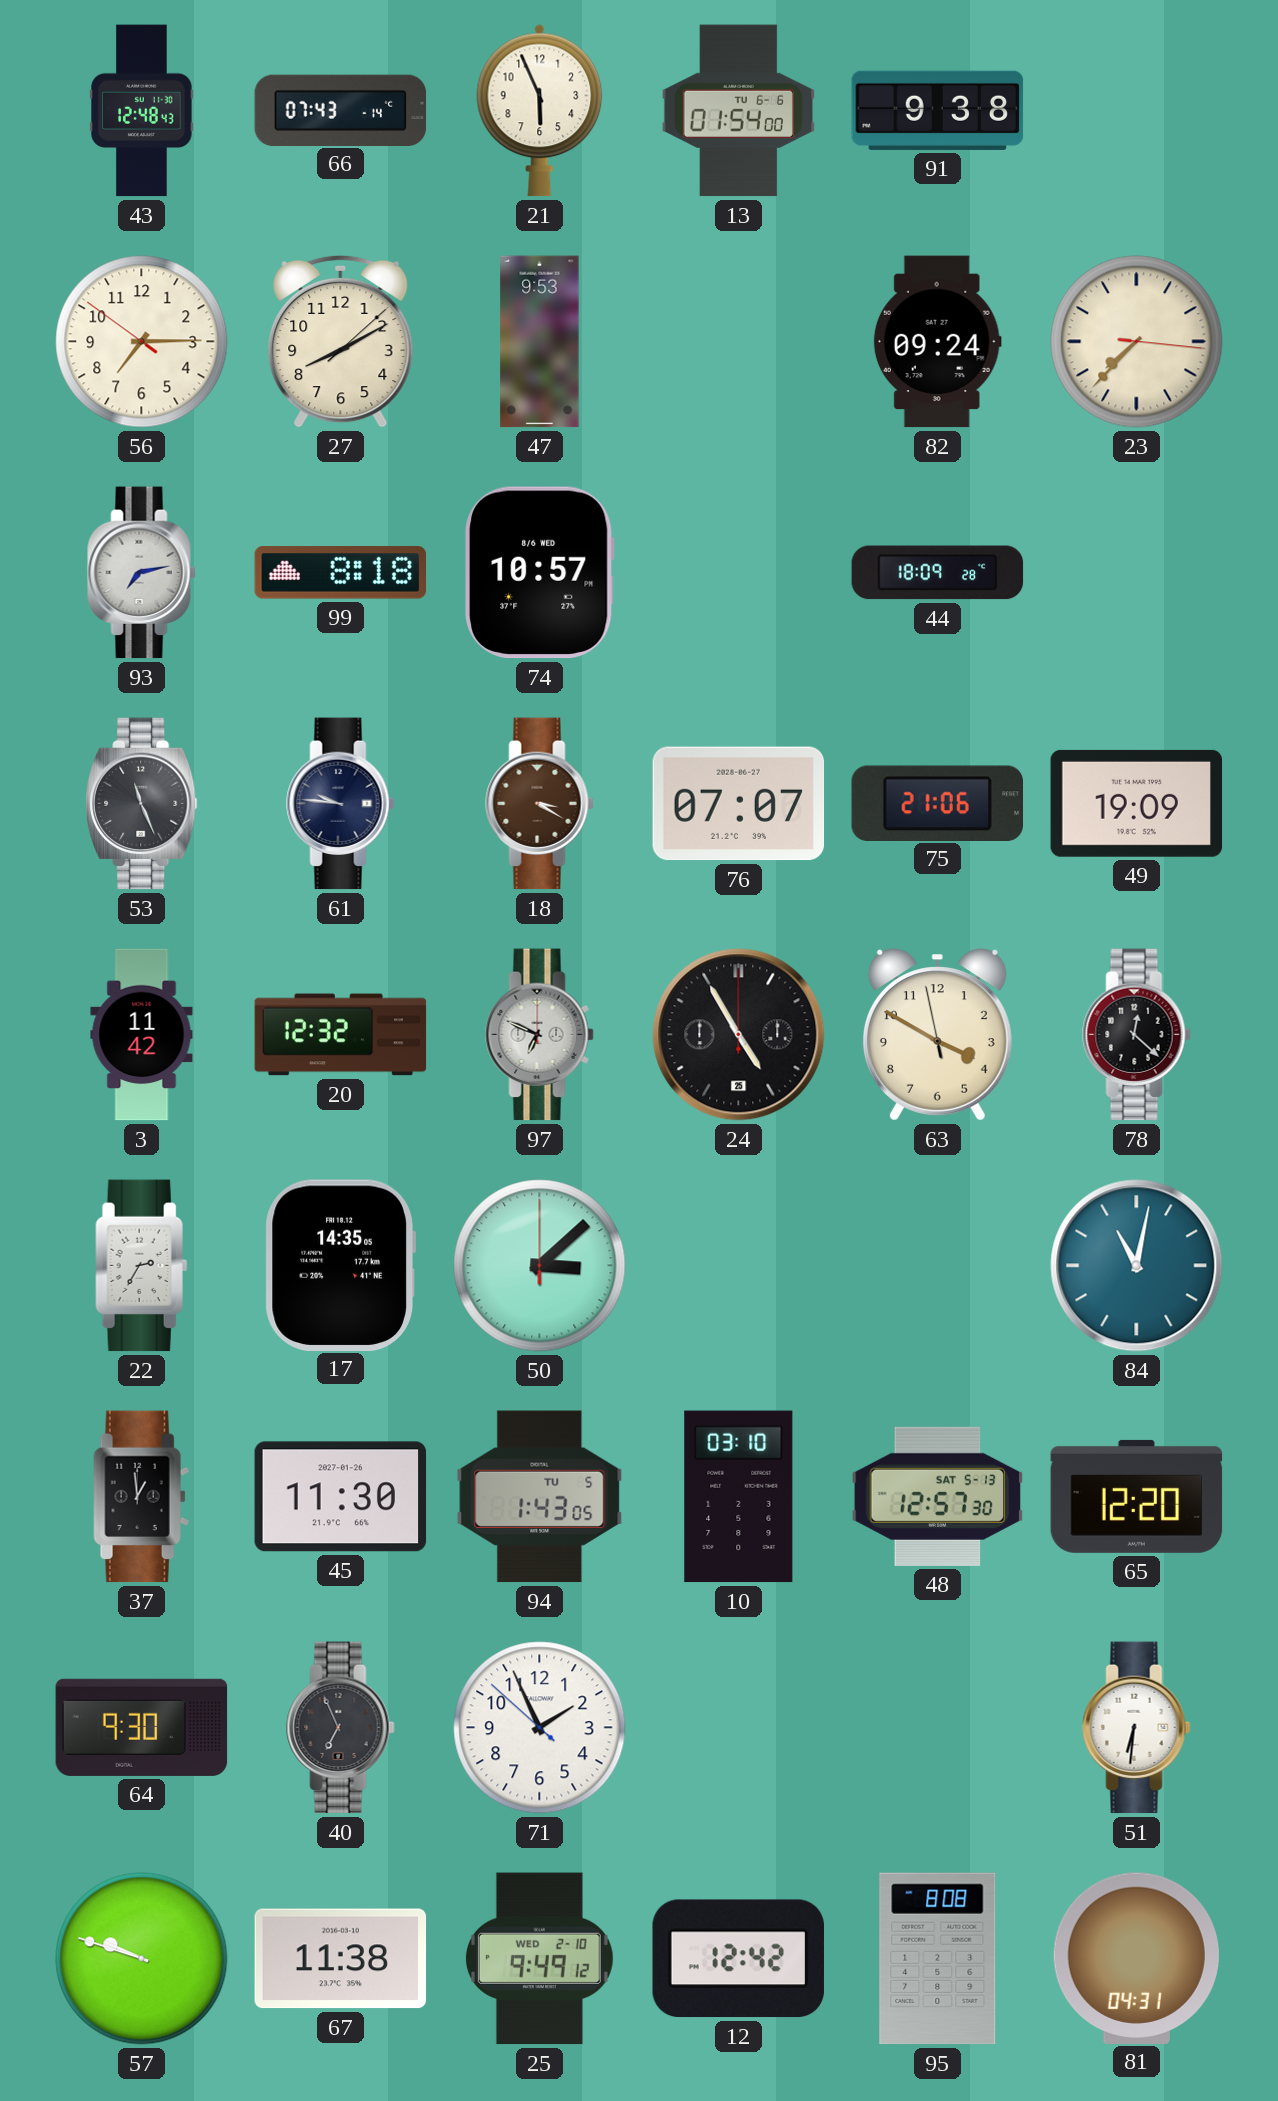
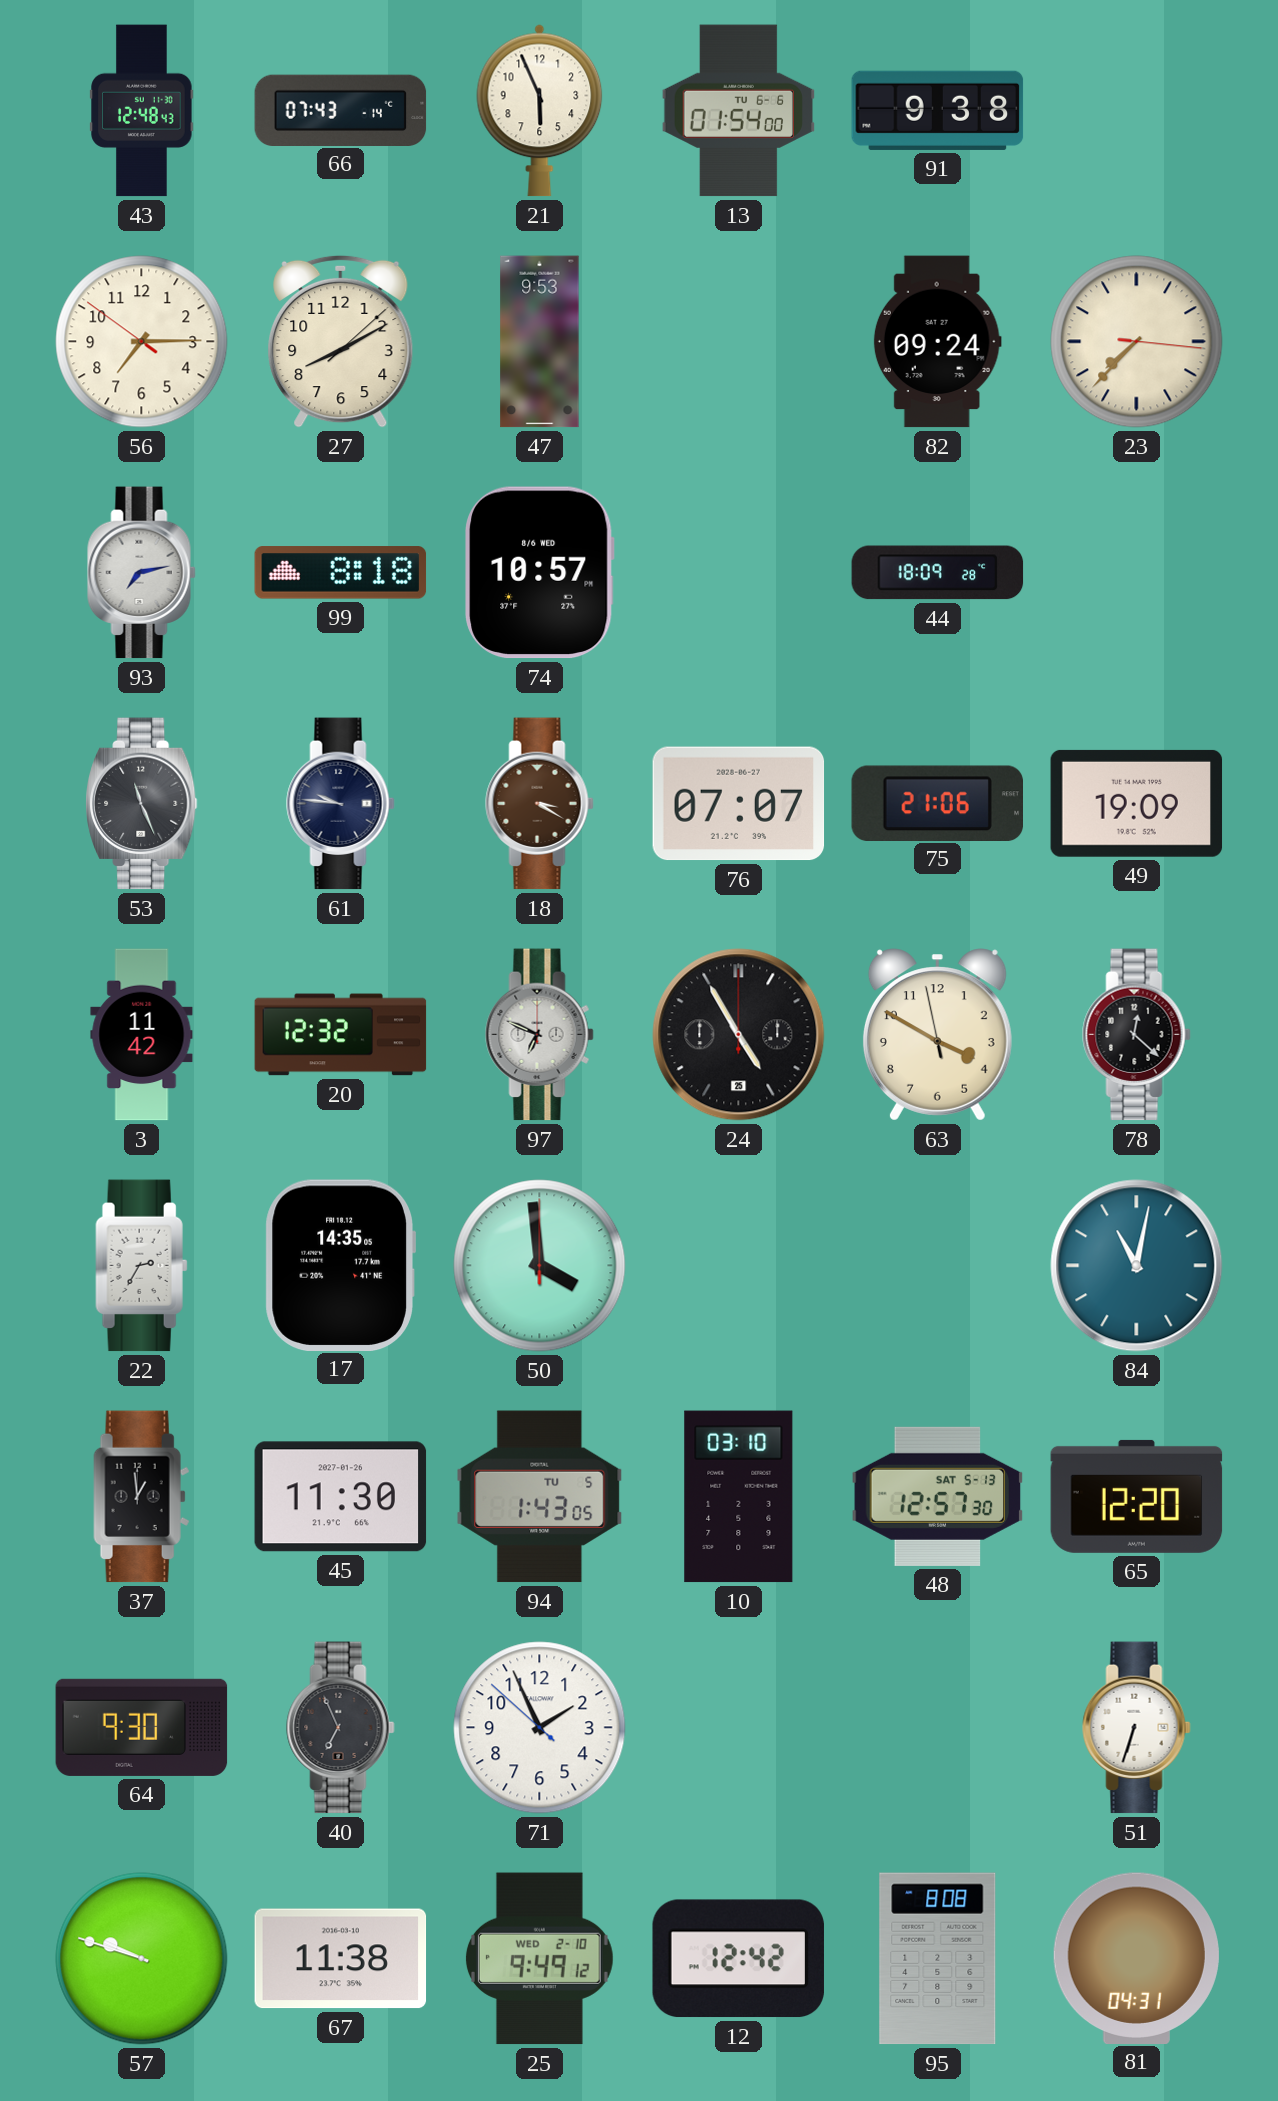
50: 3:08 -> 3:59 (540, 1266)
51: 6:31 -> 6:33 (1137, 1728)
